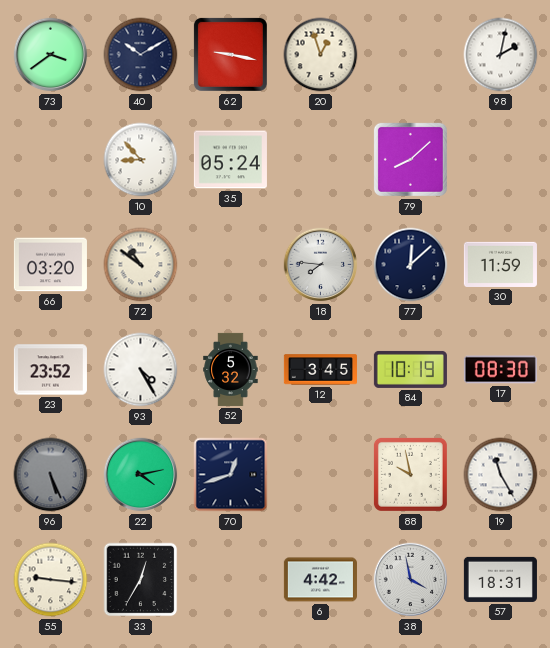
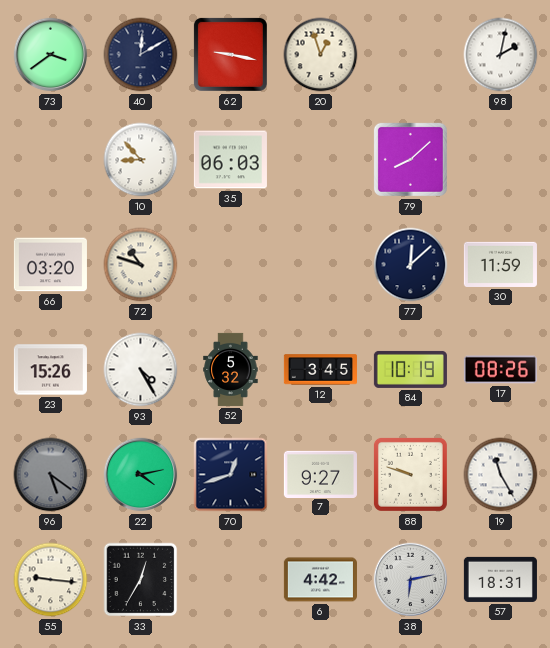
40: 10:10 -> 12:10 (141, 55)
35: 05:24 -> 06:03 (230, 160)
72: 10:51 -> 10:48 (141, 265)
18: 7:46 -> none (321, 265)
23: 23:52 -> 15:26 (50, 370)
17: 08:30 -> 08:26 (500, 370)
96: 5:26 -> 5:21 (51, 475)
7: none -> 9:27 (320, 474)
88: 9:58 -> 9:48 (410, 474)
38: 3:58 -> 6:13 (411, 580)
